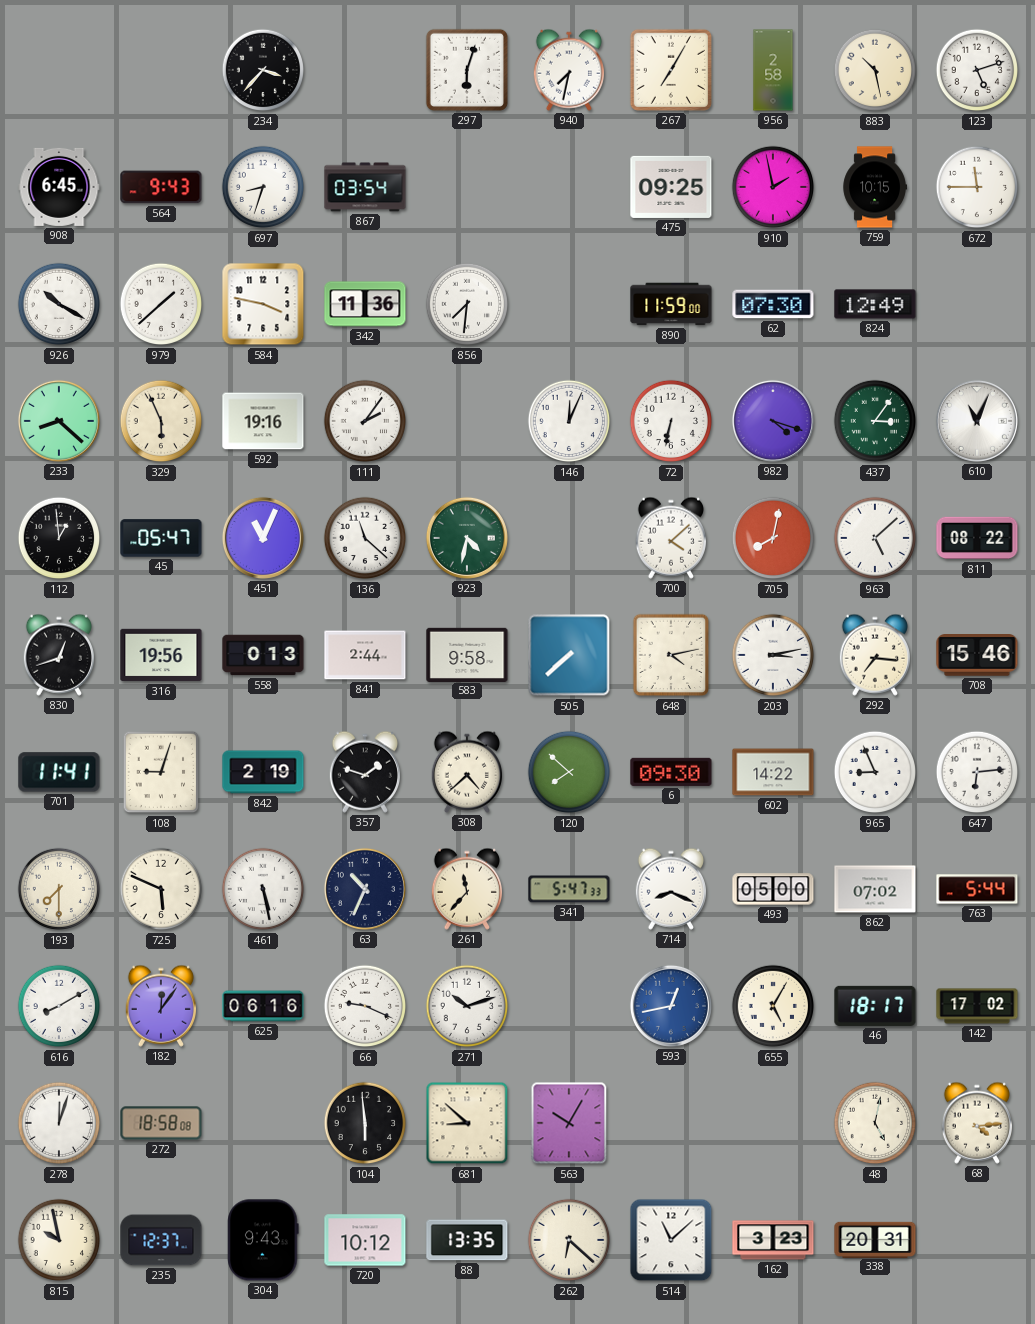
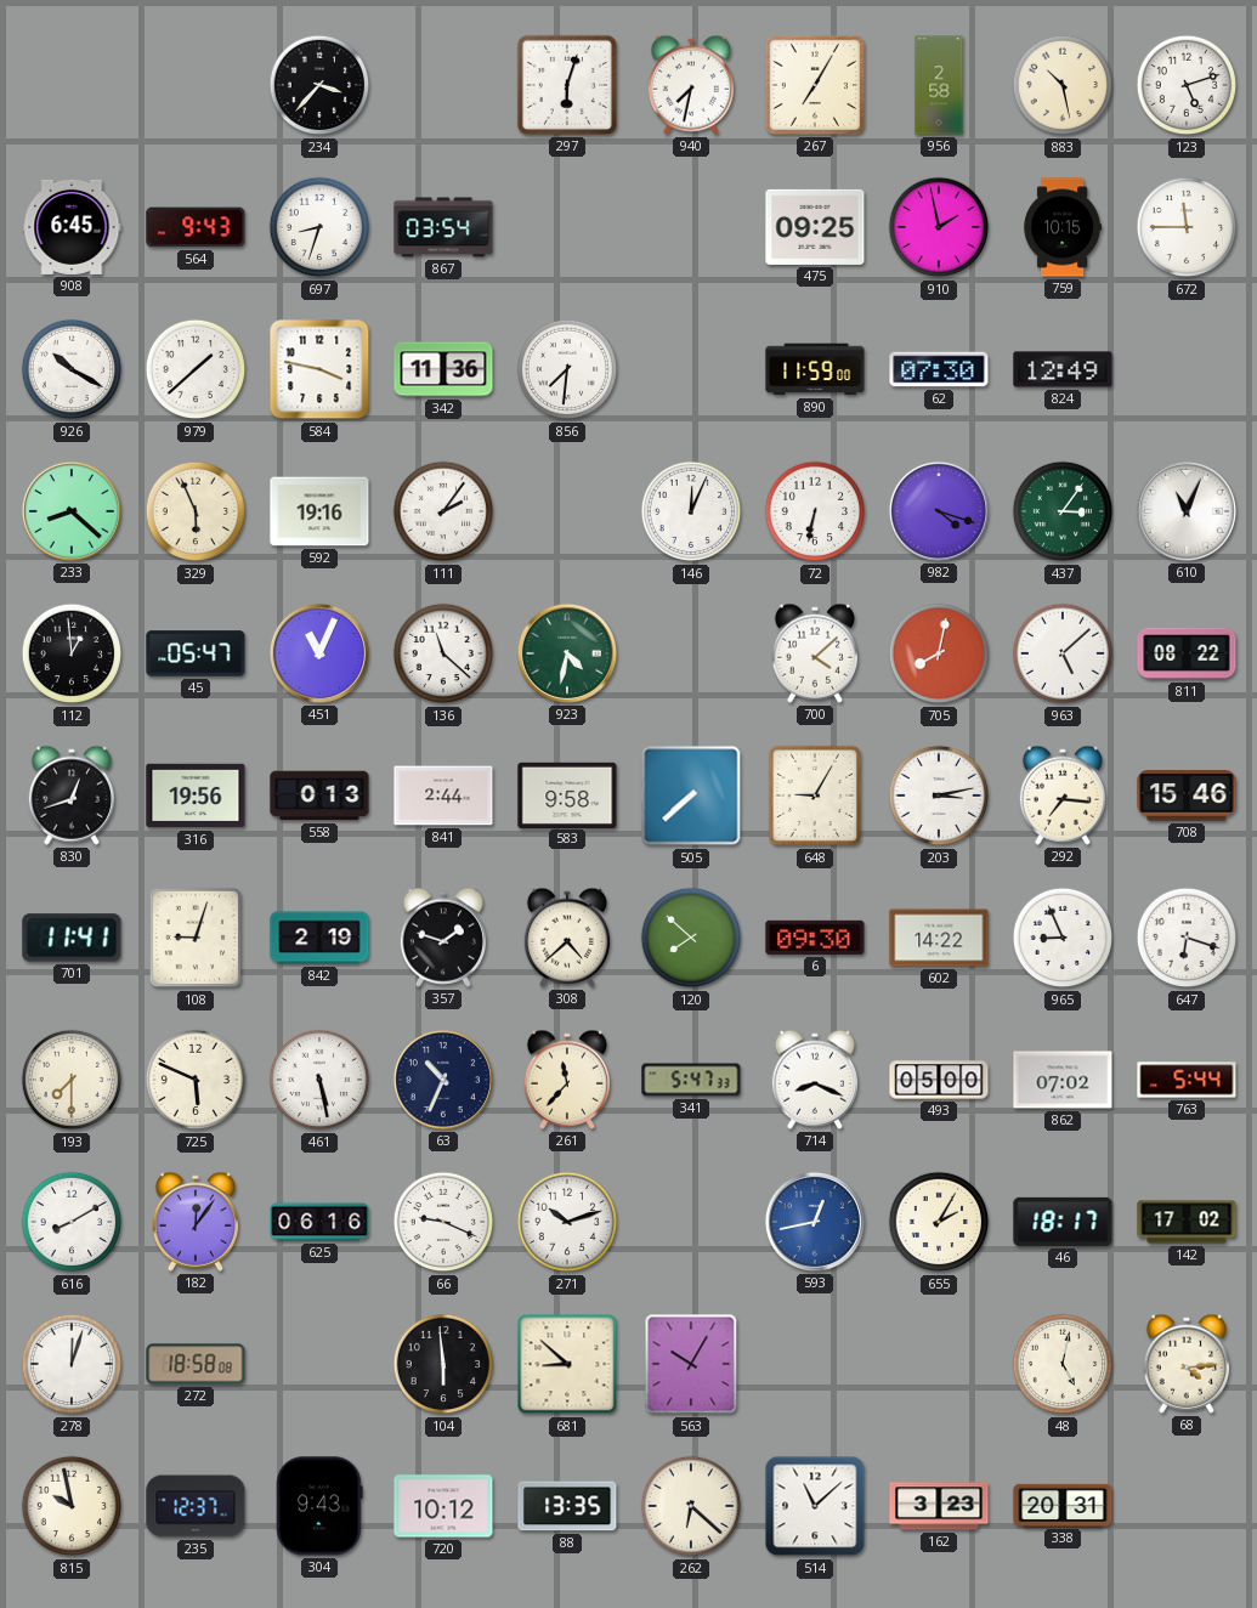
648: 4:13 -> 9:05 (815, 795)
647: 6:14 -> 6:18 (1187, 938)
655: 5:05 -> 2:05 (939, 1222)
